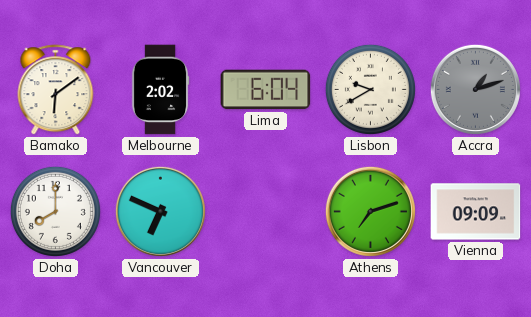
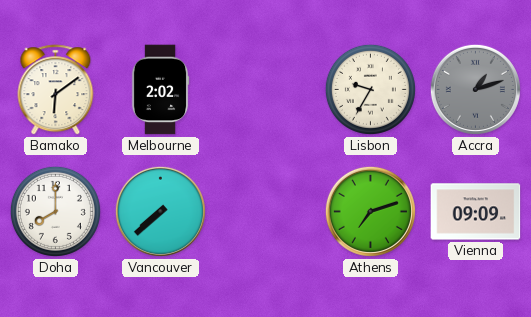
Lima: 6:04 -> none (266, 90)
Lisbon: 9:40 -> 9:35 (370, 89)
Vancouver: 6:49 -> 7:38 (160, 211)
